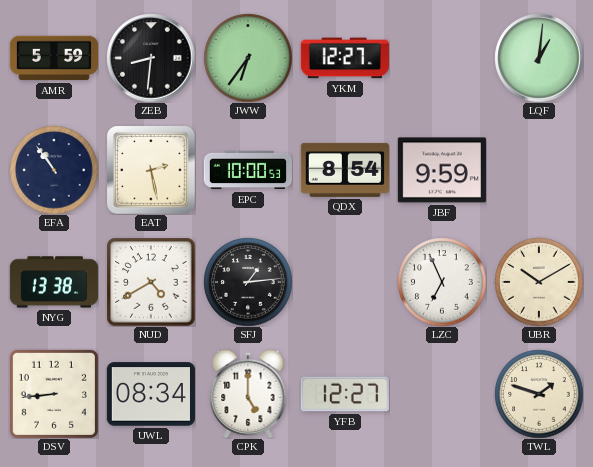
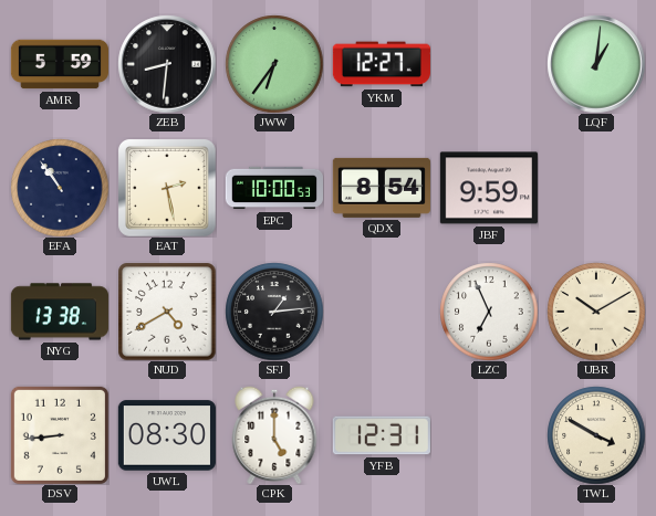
UWL: 08:34 -> 08:30 (167, 435)
YFB: 12:27 -> 12:31 (382, 435)
TWL: 1:48 -> 3:50 (596, 435)
